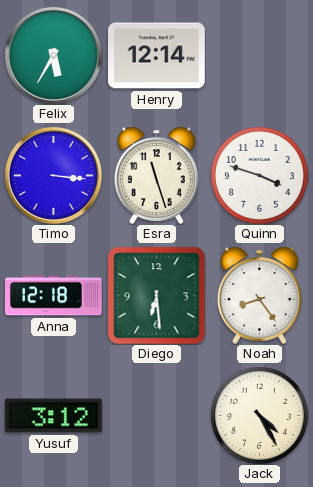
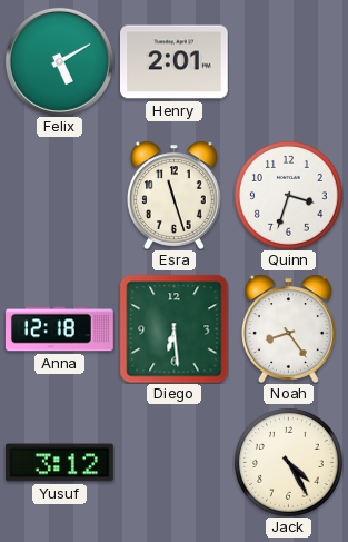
Felix: 5:35 -> 5:10 (59, 61)
Henry: 12:14 -> 2:01 (175, 62)
Timo: 3:16 -> none (53, 175)
Quinn: 3:48 -> 3:33 (289, 196)
